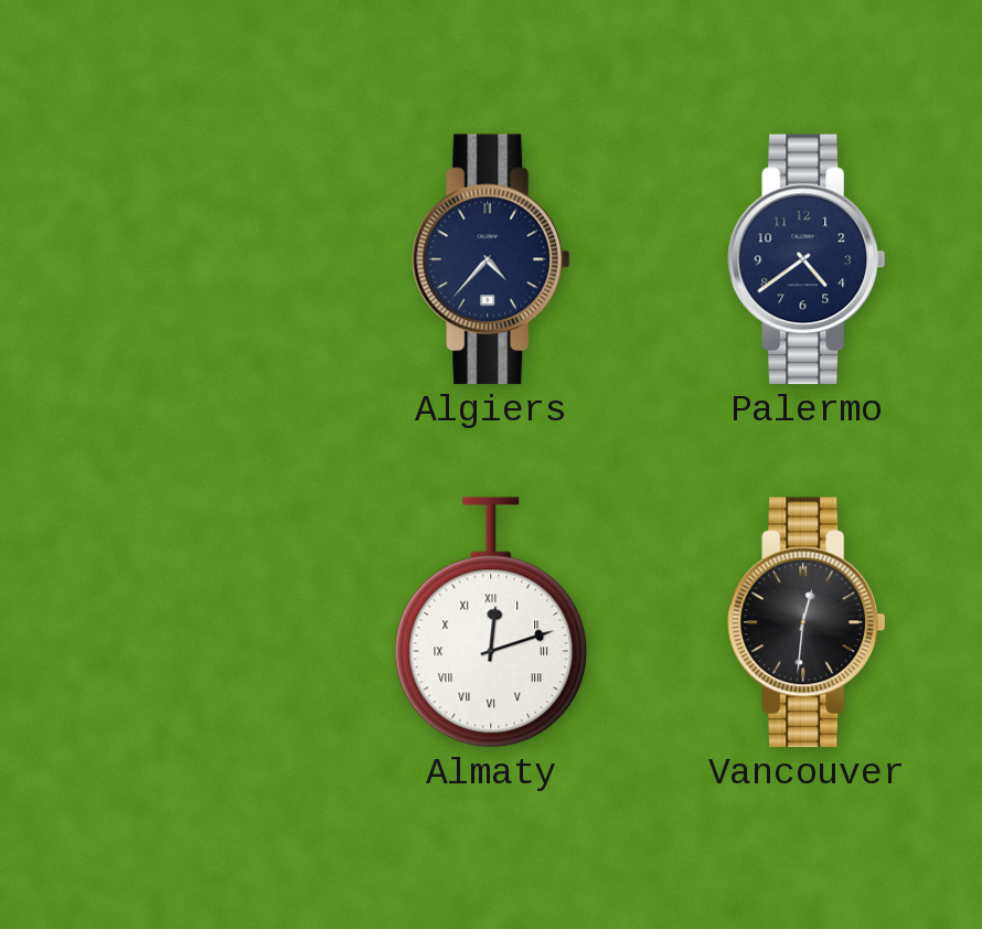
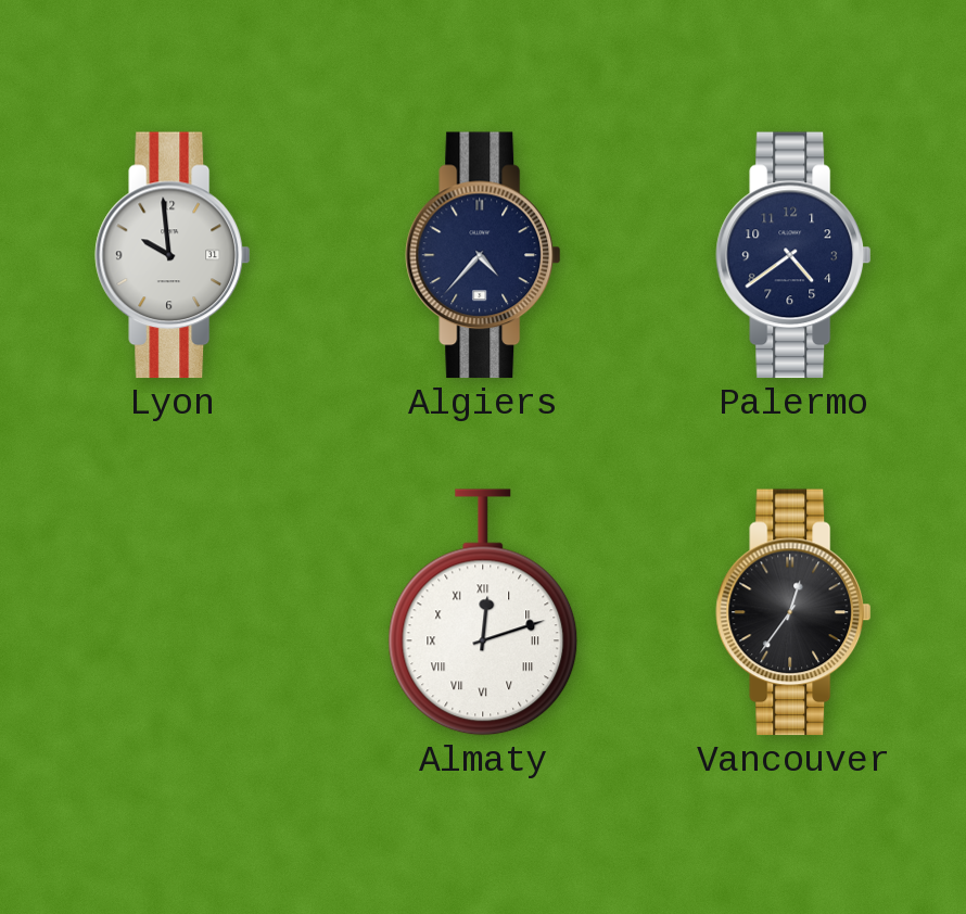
Lyon: none -> 9:59 (173, 255)
Vancouver: 12:31 -> 12:36 (793, 612)
